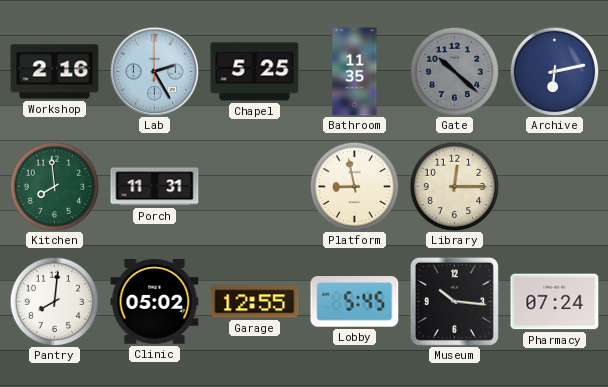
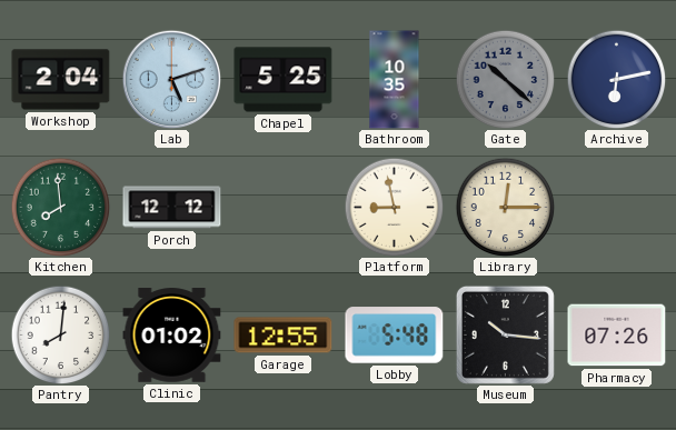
Workshop: 2:16 -> 2:04 (61, 80)
Lab: 2:25 -> 5:12 (171, 79)
Bathroom: 11:35 -> 10:35 (395, 80)
Porch: 11:31 -> 12:12 (172, 208)
Clinic: 05:02 -> 01:02 (172, 336)
Lobby: 5:45 -> 5:48 (395, 336)
Pharmacy: 07:24 -> 07:26 (617, 336)
